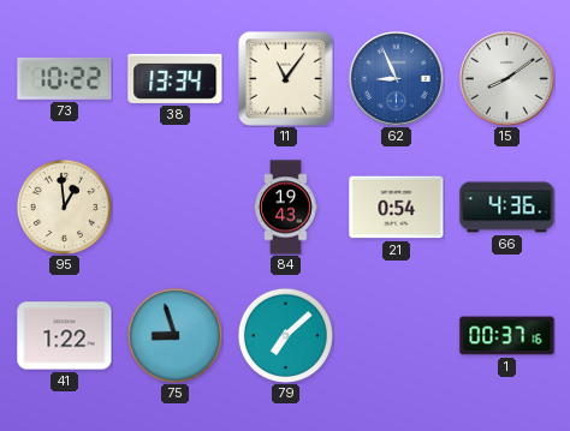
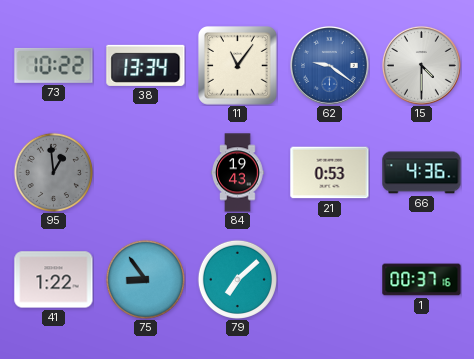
62: 8:56 -> 9:21 (329, 65)
15: 8:09 -> 4:30 (421, 65)
95 dial: cream -> grey (53, 172)
21: 0:54 -> 0:53 (330, 173)
75: 8:57 -> 8:54 (145, 279)
